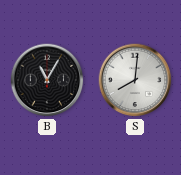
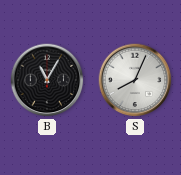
S: 8:01 -> 8:04 (135, 80)
